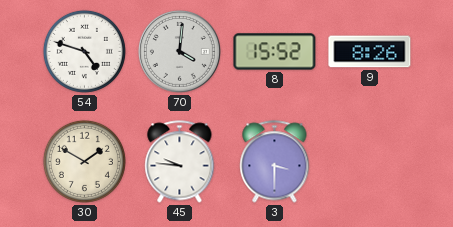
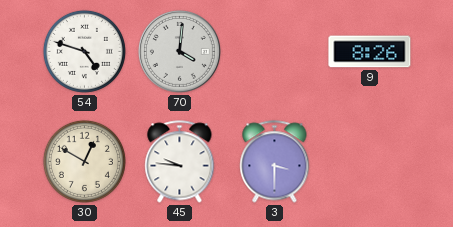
8: 15:52 -> none (275, 52)
30: 1:50 -> 12:50 (84, 161)
